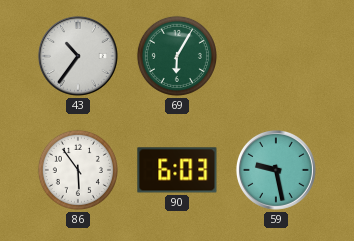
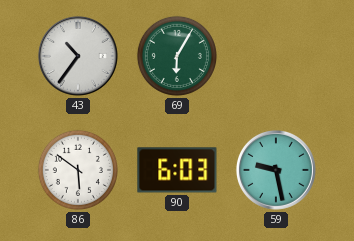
86: 5:54 -> 5:51 (78, 170)
